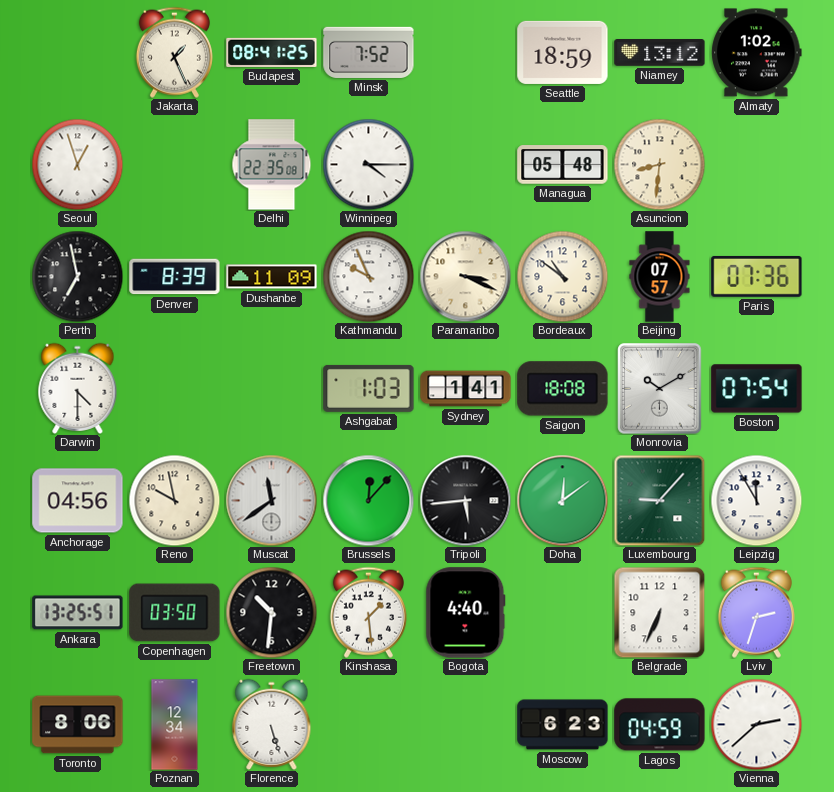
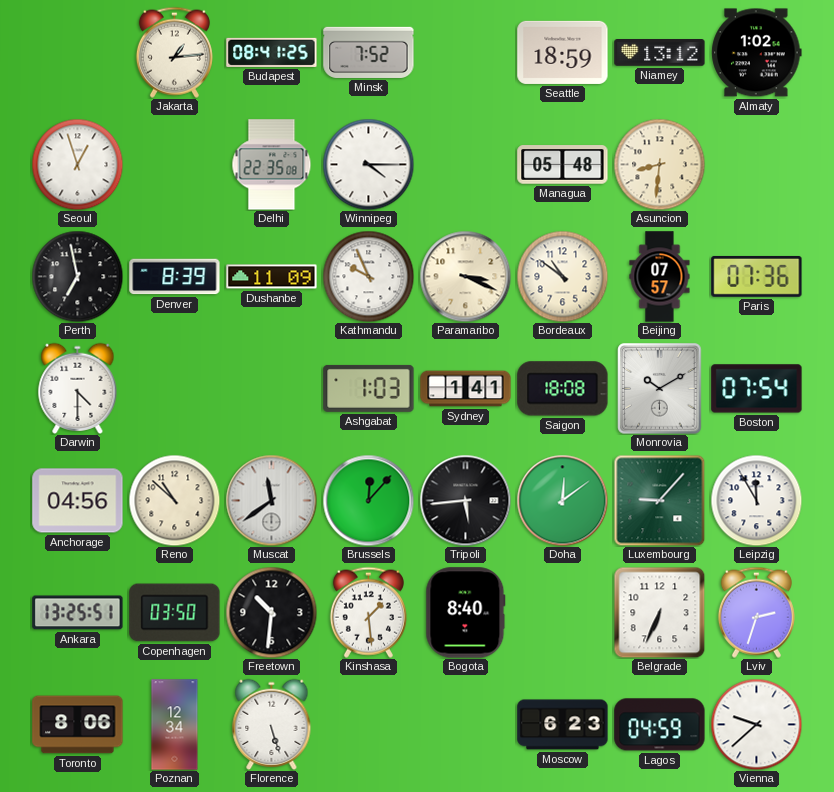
Jakarta: 1:26 -> 1:14 (174, 52)
Reno: 9:58 -> 10:52 (174, 500)
Bogota: 4:40 -> 8:40 (466, 613)
Vienna: 2:38 -> 9:38 (756, 724)
